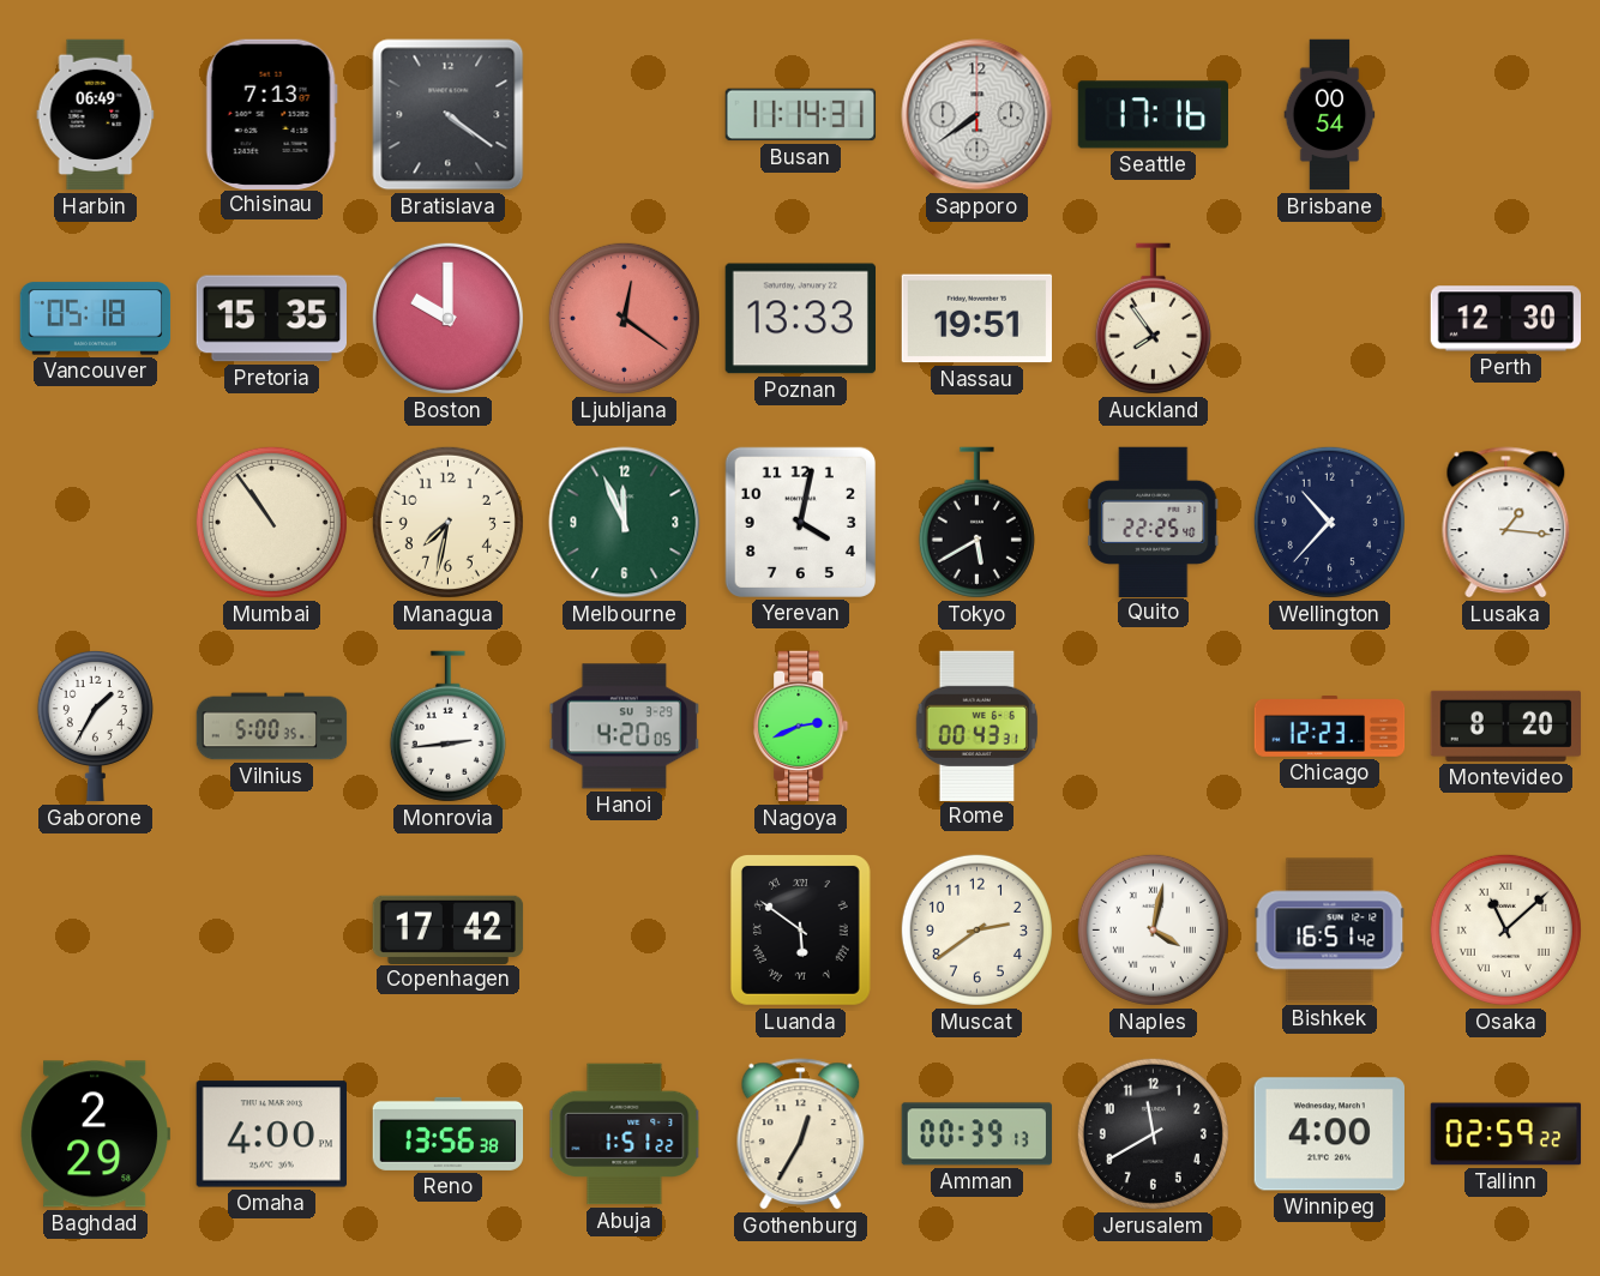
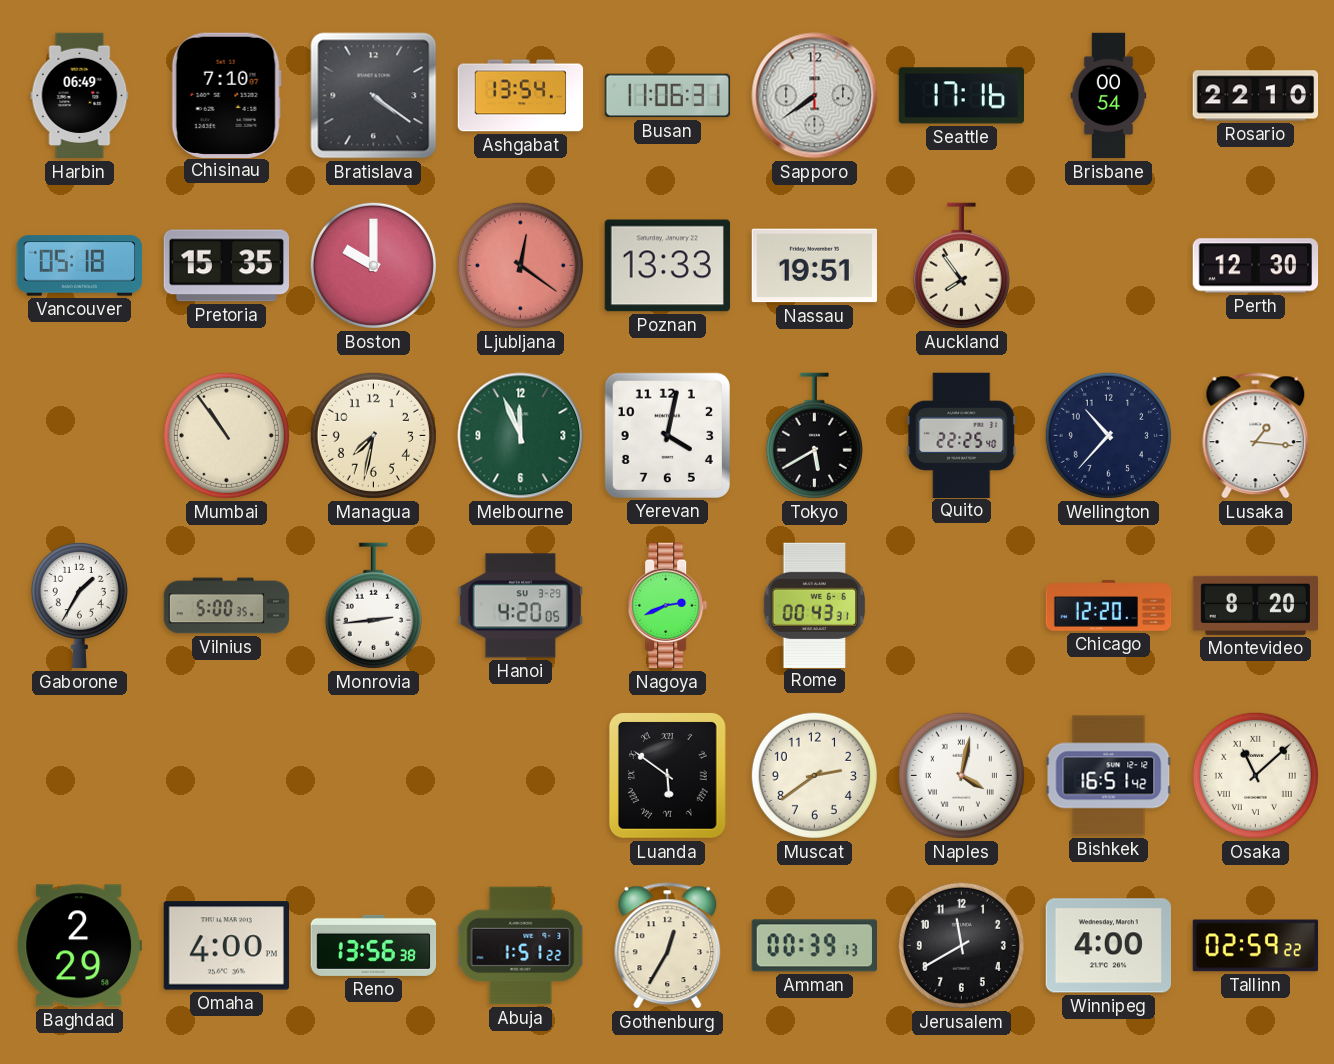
Chisinau: 7:13 -> 7:10 (226, 95)
Ashgabat: none -> 13:54 (521, 96)
Busan: 11:14 -> 11:06 (668, 96)
Rosario: none -> 22:10 (1256, 96)
Chicago: 12:23 -> 12:20 (1109, 606)
Copenhagen: 17:42 -> none (449, 929)
